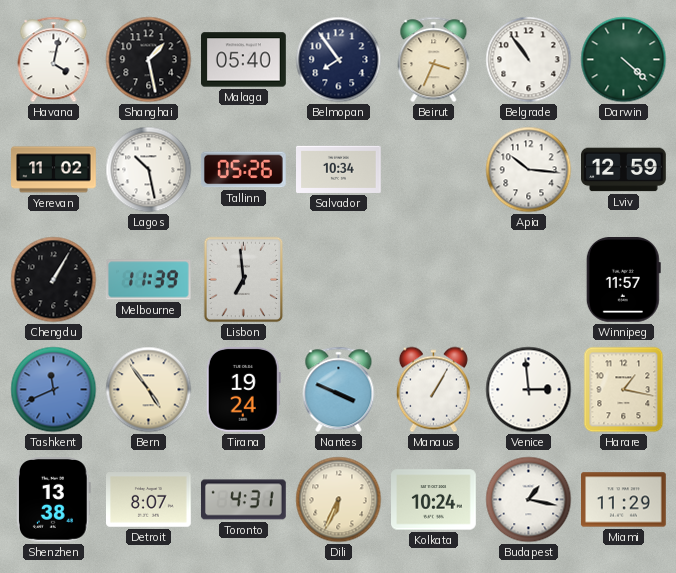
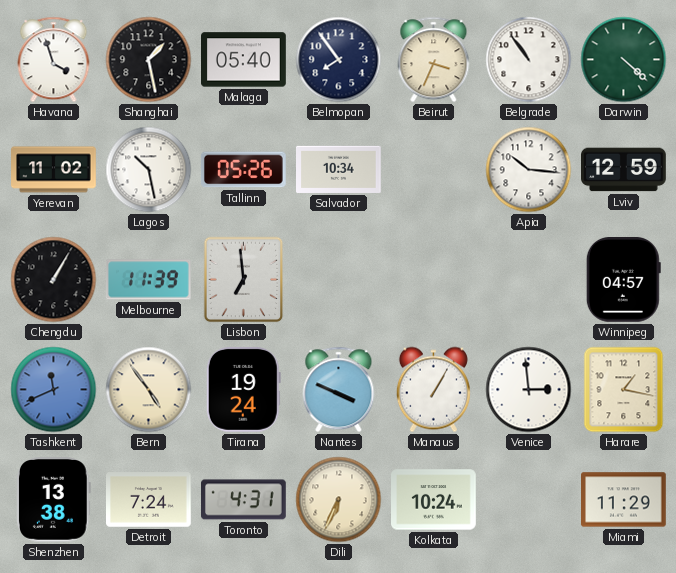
Havana: 4:02 -> 3:57 (54, 60)
Winnipeg: 11:57 -> 04:57 (623, 280)
Detroit: 8:07 -> 7:24 (149, 500)
Budapest: 1:17 -> none (529, 500)
